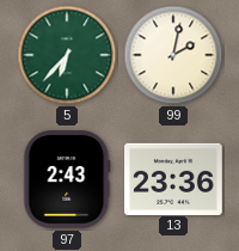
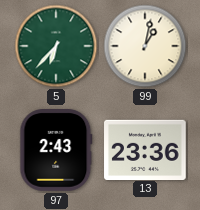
99: 2:02 -> 1:02 (145, 46)
